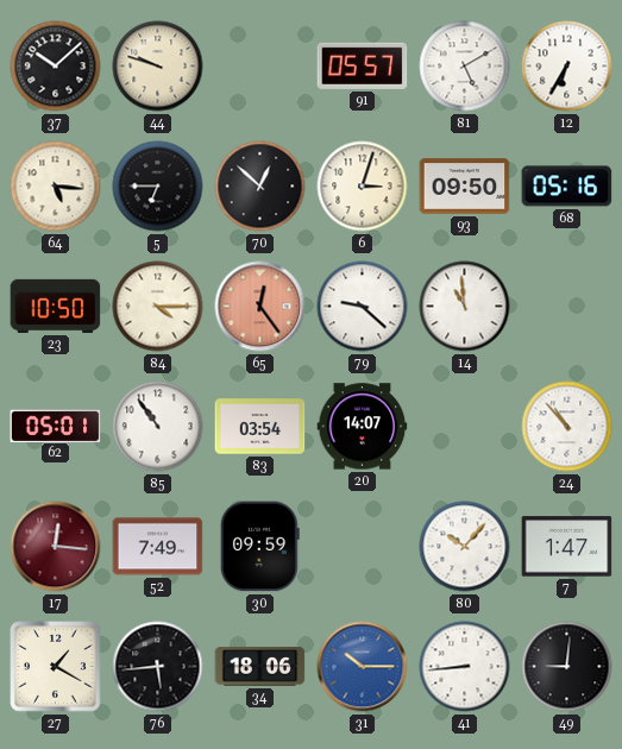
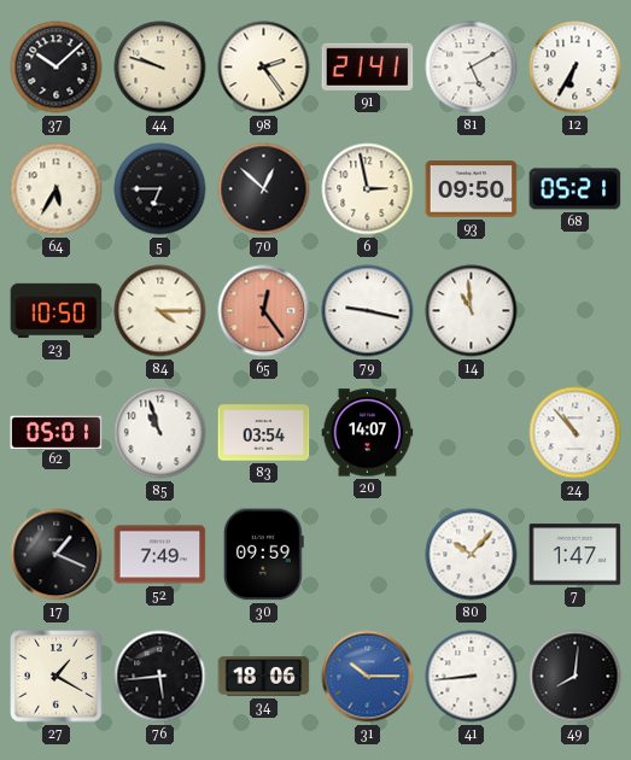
98: none -> 2:24 (264, 68)
91: 05:57 -> 21:41 (368, 66)
64: 5:16 -> 5:35 (57, 189)
6: 3:03 -> 2:58 (368, 189)
68: 05:16 -> 05:21 (576, 189)
79: 9:22 -> 9:17 (368, 311)
85: 10:54 -> 10:57 (160, 433)
17: 12:16 -> 1:19 (57, 555)
17 dial: burgundy -> black (57, 555)
49: 9:01 -> 8:01 (576, 677)
